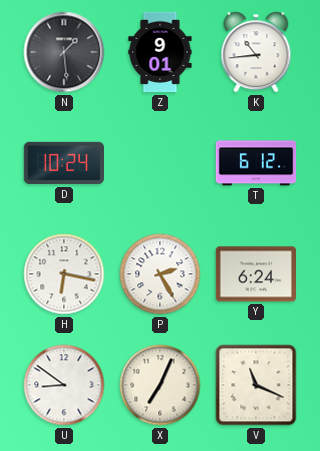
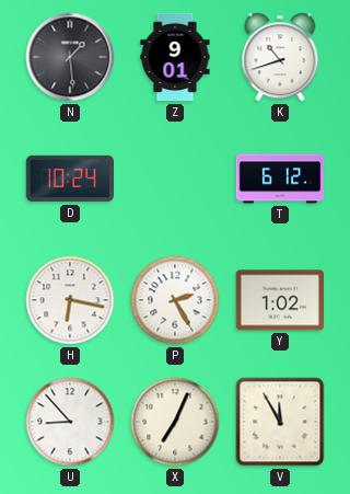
K: 10:44 -> 10:42 (280, 57)
Y: 6:24 -> 1:02 (279, 300)
U: 8:51 -> 8:53 (70, 422)
V: 11:19 -> 11:55 (280, 422)
